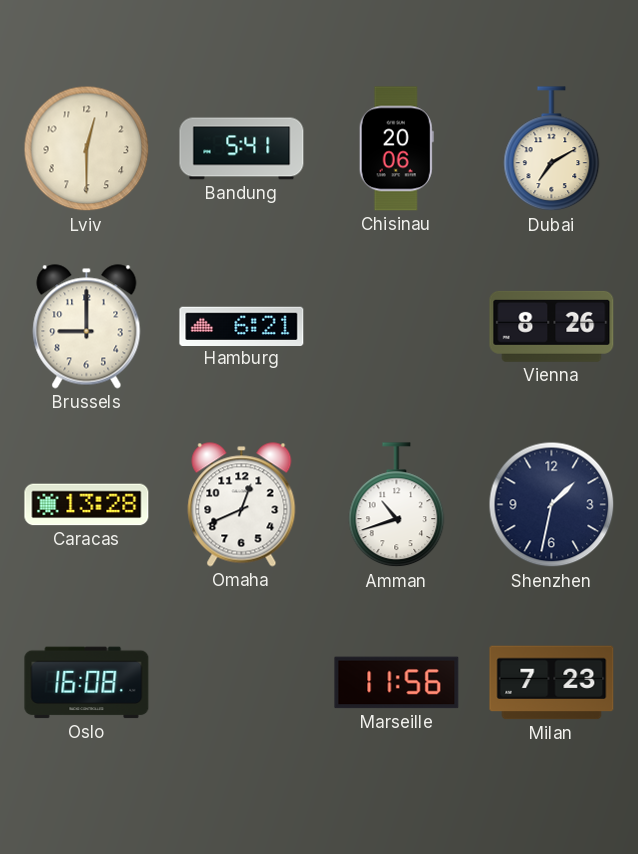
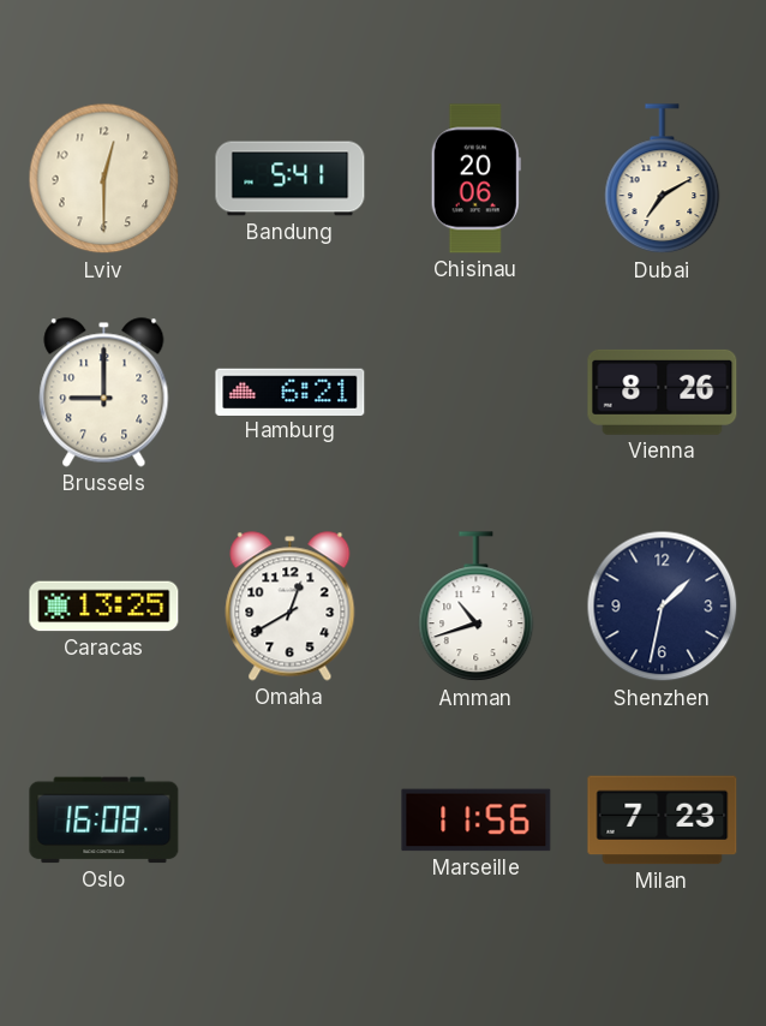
Caracas: 13:28 -> 13:25 (104, 607)
Omaha: 12:41 -> 12:40 (291, 607)
